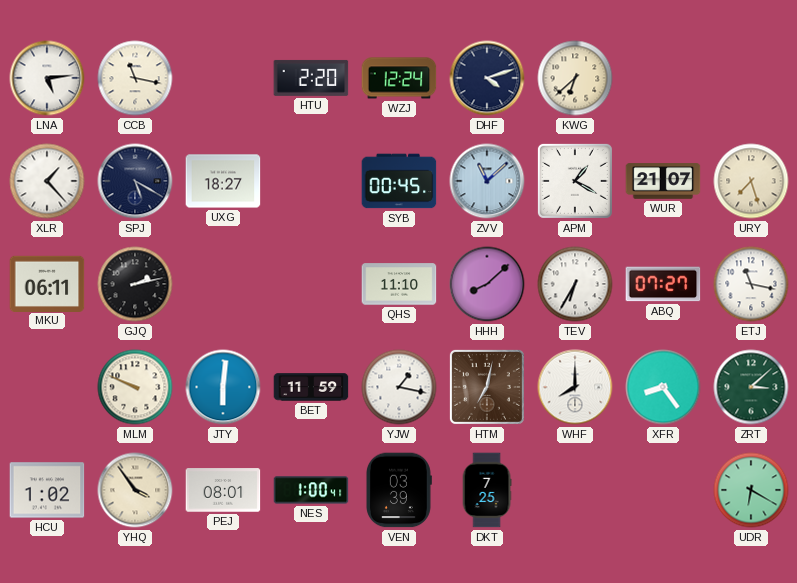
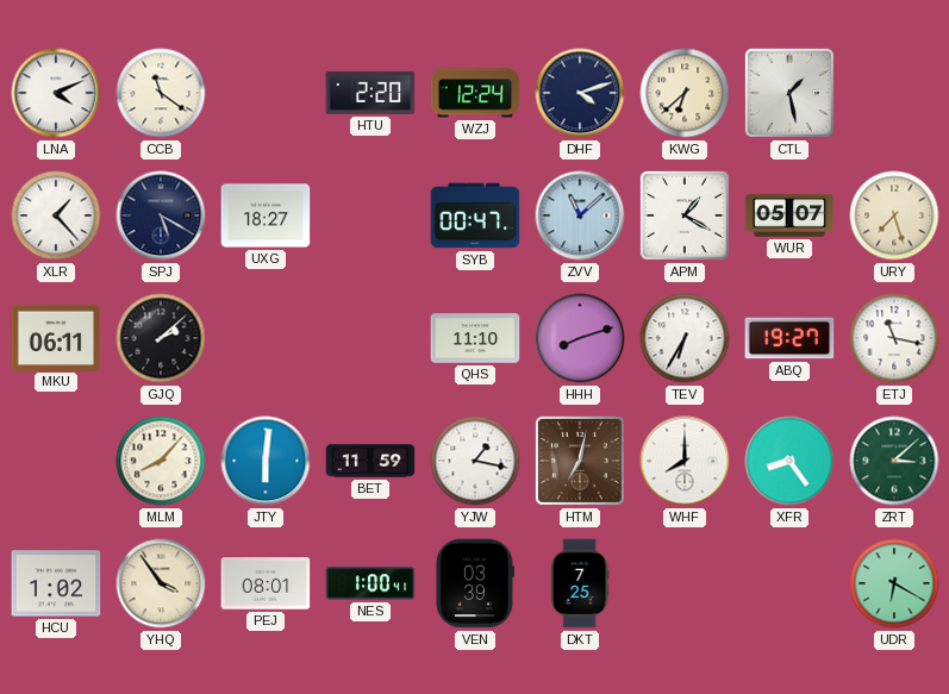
LNA: 5:14 -> 4:11 (56, 93)
CCB: 11:17 -> 11:21 (161, 93)
CTL: none -> 1:28 (789, 93)
SYB: 00:45 -> 00:47 (475, 215)
WUR: 21:07 -> 05:07 (789, 215)
GJQ: 2:13 -> 2:08 (161, 338)
HHH: 8:08 -> 8:12 (580, 338)
ABQ: 07:27 -> 19:27 (789, 338)
MLM: 9:49 -> 8:07 (161, 461)
